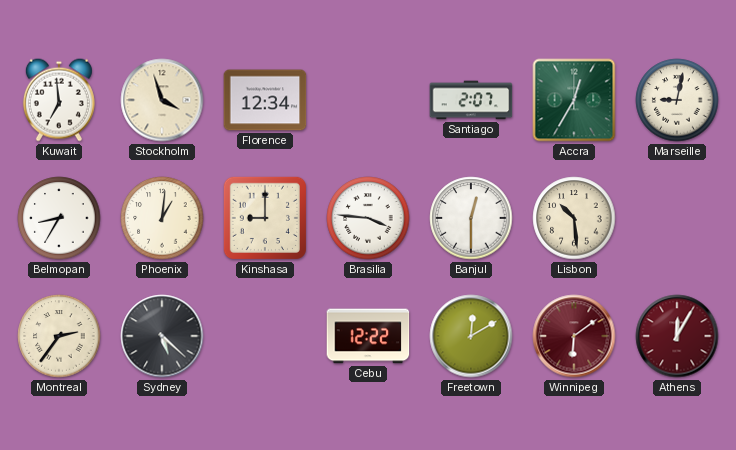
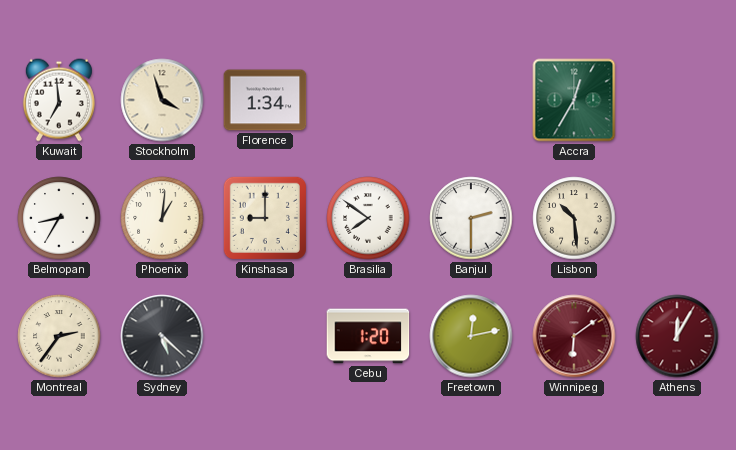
Florence: 12:34 -> 1:34 (265, 100)
Santiago: 2:07 -> none (471, 100)
Marseille: 9:02 -> none (677, 100)
Brasilia: 3:46 -> 7:51 (368, 218)
Banjul: 12:30 -> 2:30 (471, 218)
Cebu: 12:22 -> 1:20 (368, 336)
Freetown: 12:10 -> 12:13 (471, 336)
